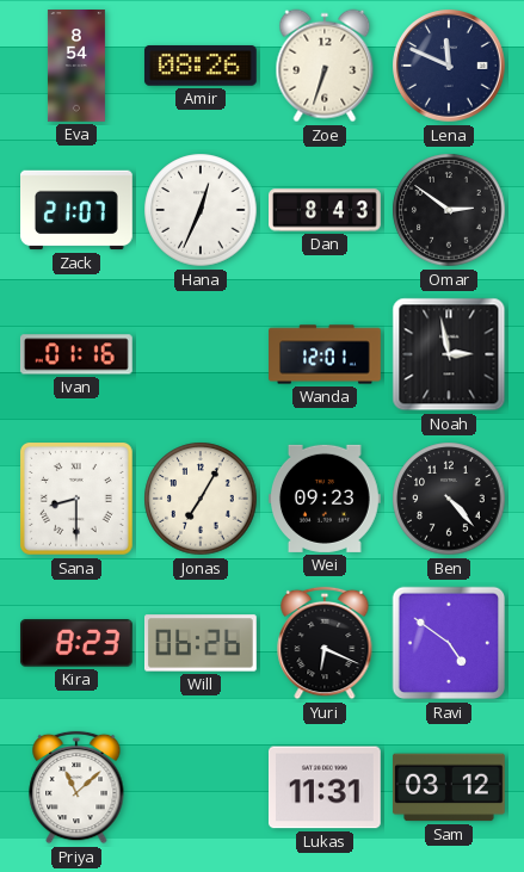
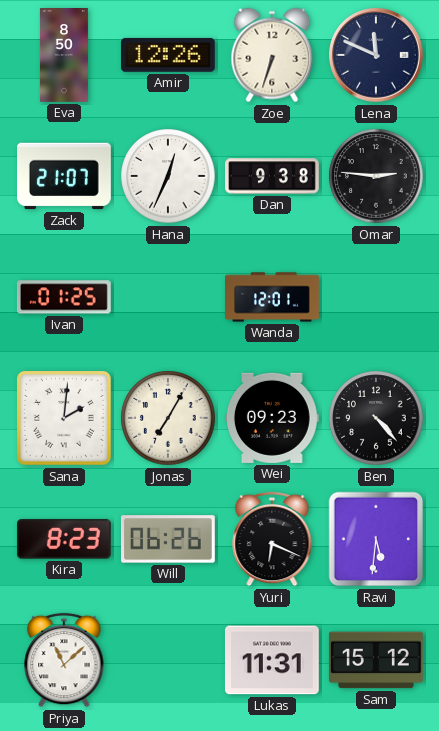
Eva: 8:54 -> 8:50 (64, 56)
Amir: 08:26 -> 12:26 (168, 55)
Dan: 8:43 -> 9:38 (273, 176)
Omar: 2:51 -> 2:46 (376, 176)
Ivan: 01:16 -> 01:25 (64, 297)
Noah: 2:58 -> none (449, 354)
Sana: 8:30 -> 2:01 (64, 418)
Ravi: 4:51 -> 5:31 (376, 539)
Sam: 03:12 -> 15:12 (376, 660)
